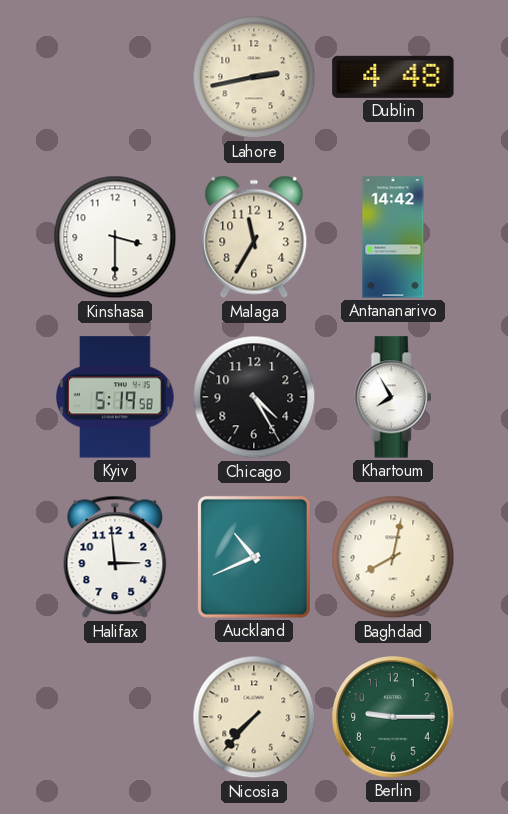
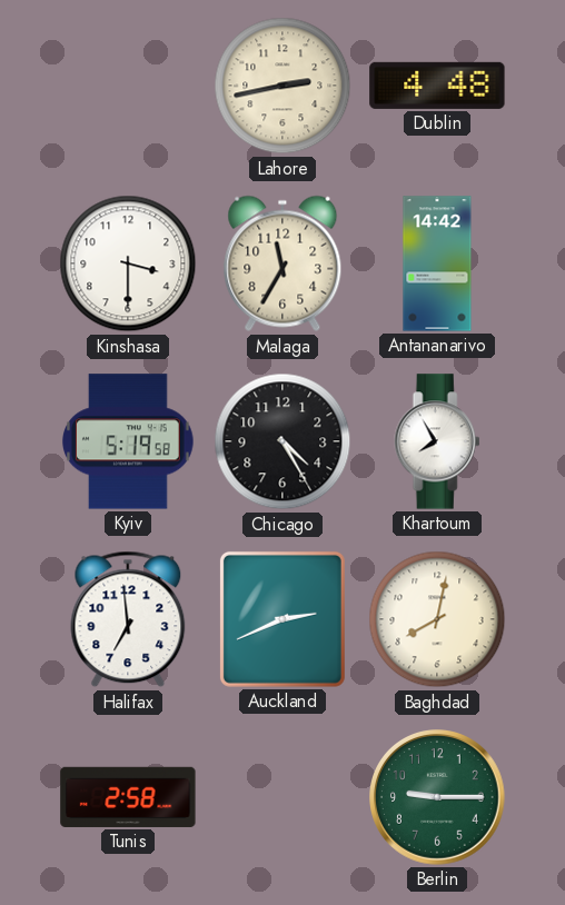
Halifax: 2:59 -> 6:59 (128, 619)
Auckland: 10:41 -> 2:41 (282, 619)
Tunis: none -> 2:58 (128, 797)
Nicosia: 7:37 -> none (254, 717)
